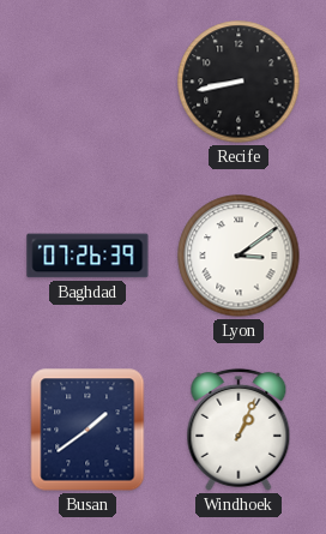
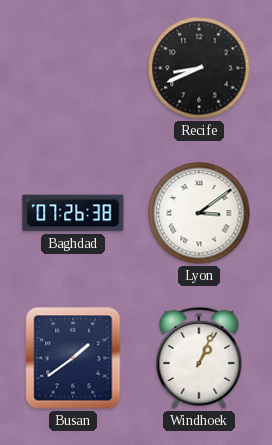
Recife: 8:43 -> 8:41 (199, 68)
Baghdad: 07:26:39 -> 07:26:38 (73, 213)
